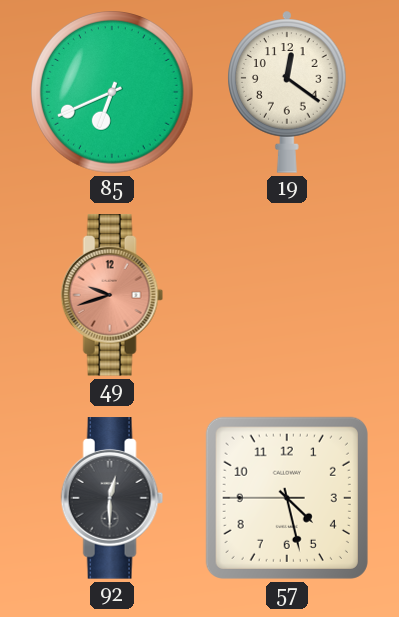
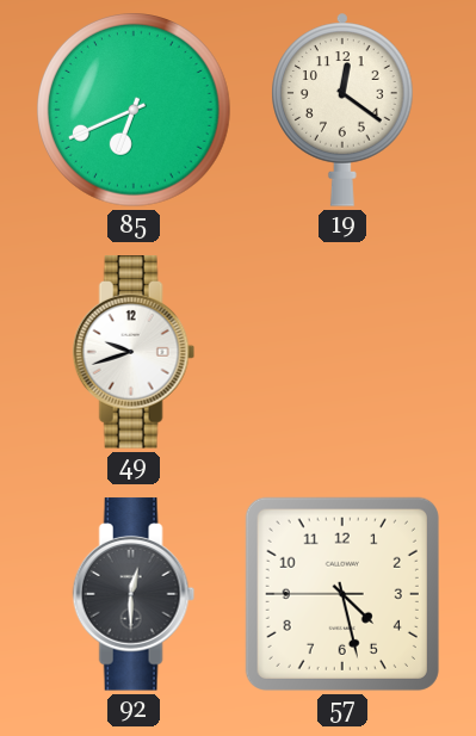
49 dial: salmon -> white (134, 352)
